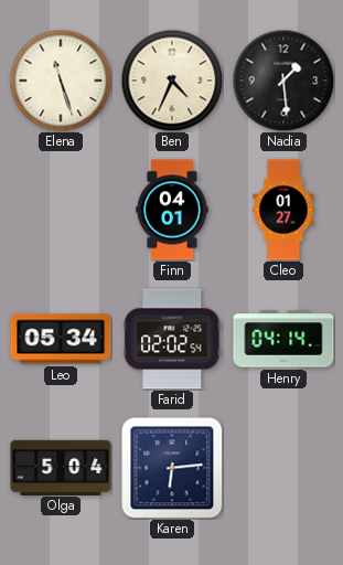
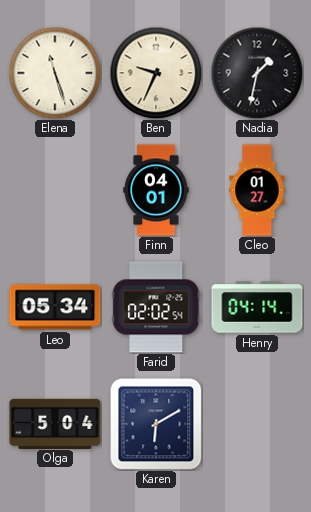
Ben: 4:34 -> 9:34 (156, 73)
Nadia: 1:29 -> 1:32 (257, 73)
Karen: 6:14 -> 6:10 (156, 424)
